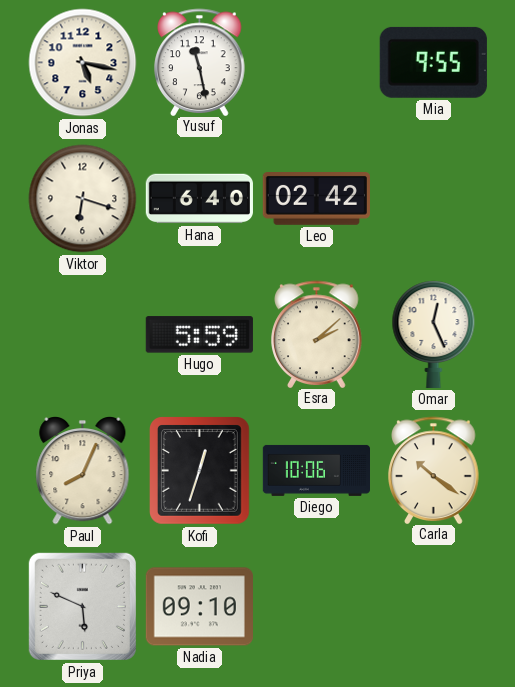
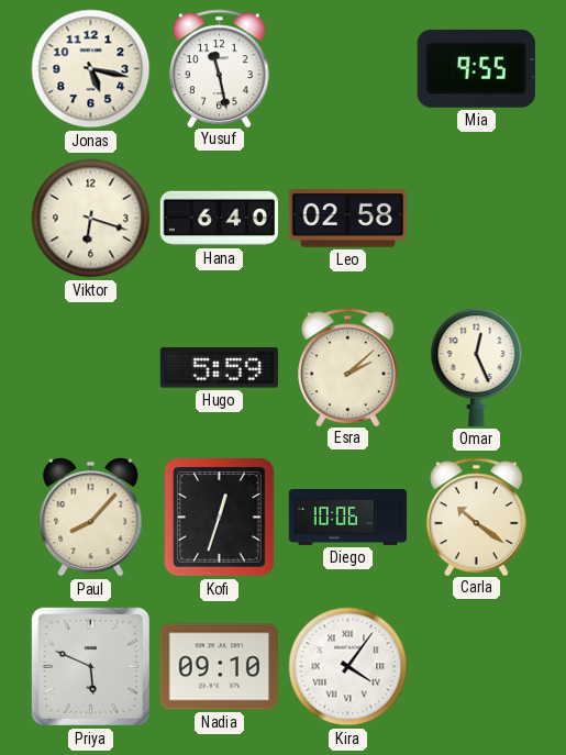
Leo: 02:42 -> 02:58 (347, 219)
Paul: 8:04 -> 8:07 (91, 517)
Kira: none -> 4:06 (348, 667)
